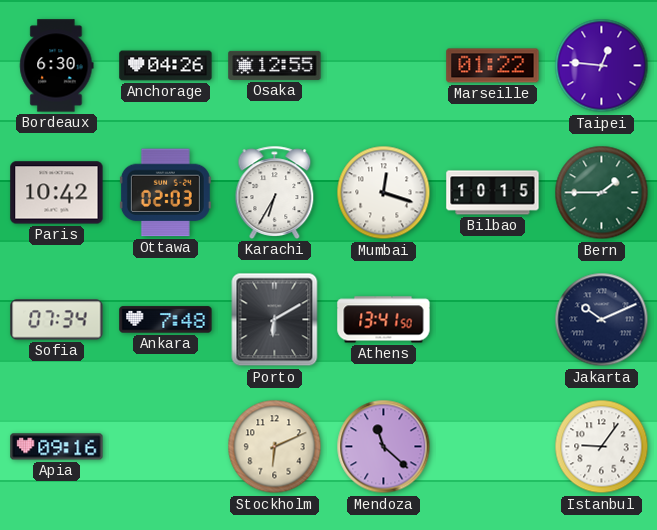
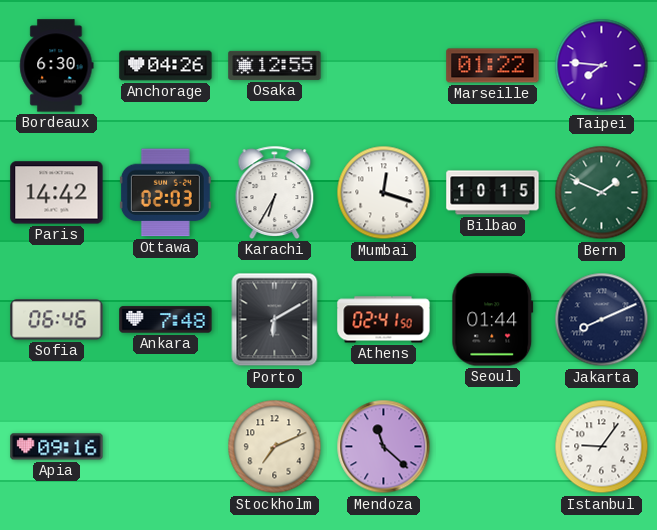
Taipei: 12:46 -> 7:46 (602, 66)
Paris: 10:42 -> 14:42 (57, 193)
Bern: 1:45 -> 1:49 (602, 193)
Sofia: 07:34 -> 06:46 (57, 320)
Athens: 13:41 -> 02:41 (384, 320)
Seoul: none -> 01:44 (493, 320)
Jakarta: 10:11 -> 8:11 (602, 320)
Stockholm: 6:11 -> 7:11 (275, 447)
